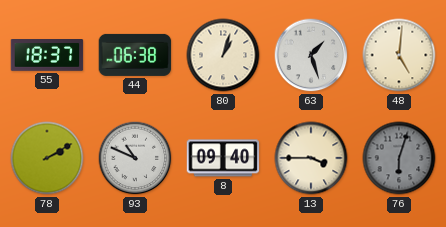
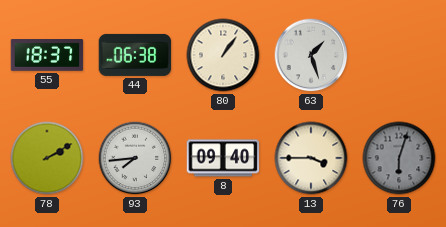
80: 1:03 -> 1:06 (223, 55)
48: 5:01 -> none (399, 55)
93: 10:49 -> 7:44 (135, 158)
